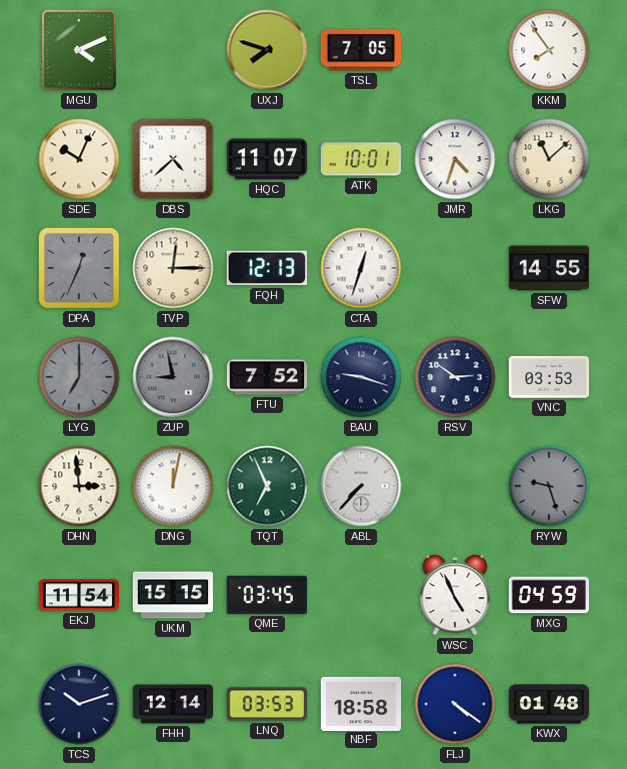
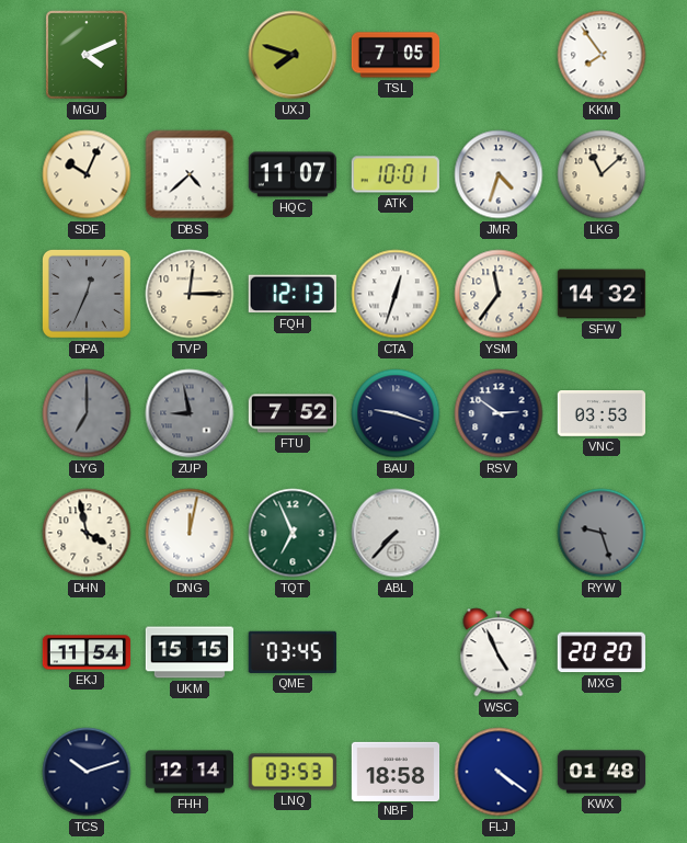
YSM: none -> 11:36 (499, 294)
SFW: 14:55 -> 14:32 (602, 294)
DHN: 2:59 -> 3:58 (87, 533)
MXG: 04:59 -> 20:20 (600, 652)
